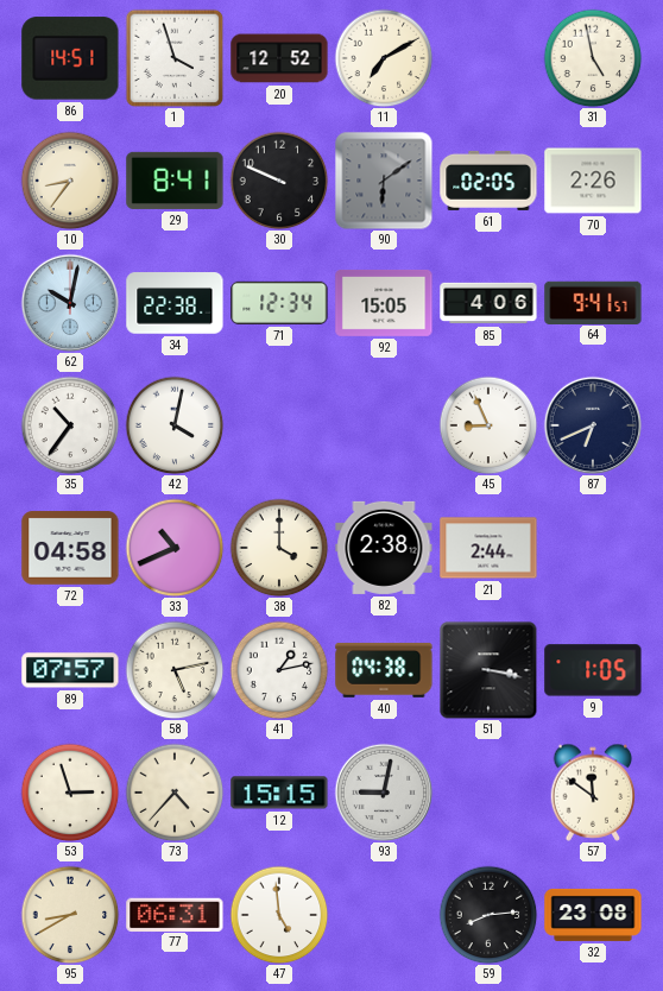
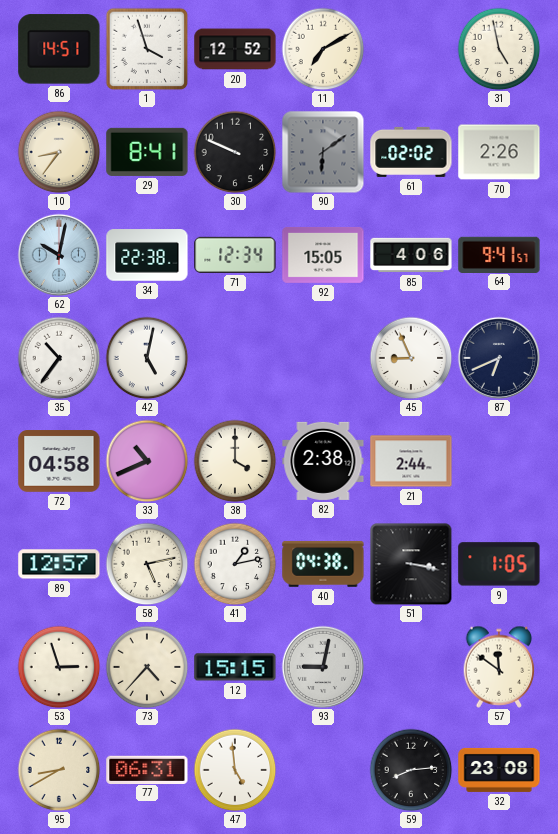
61: 02:05 -> 02:02 (411, 152)
42: 4:02 -> 5:02 (147, 358)
89: 07:57 -> 12:57 (59, 564)
